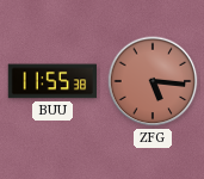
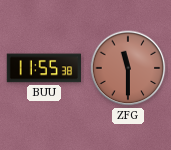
ZFG: 5:16 -> 11:30 (128, 68)
